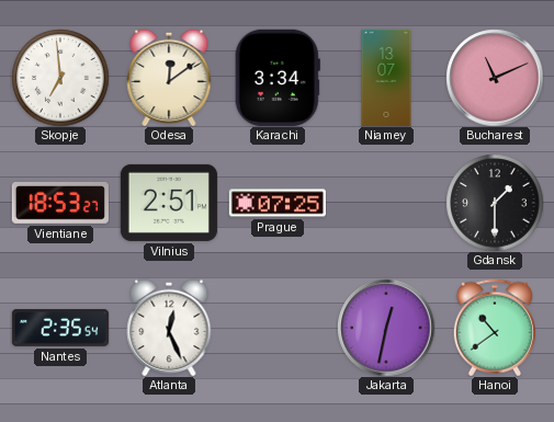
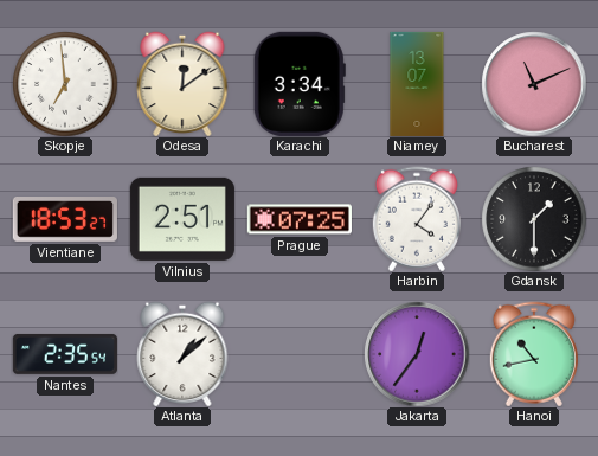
Harbin: none -> 4:06 (417, 219)
Atlanta: 12:26 -> 1:08 (182, 354)
Jakarta: 12:32 -> 12:36 (417, 354)
Hanoi: 10:39 -> 10:43 (534, 354)
